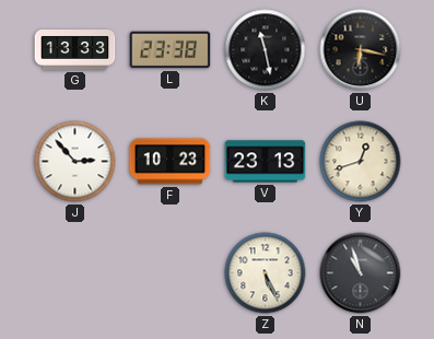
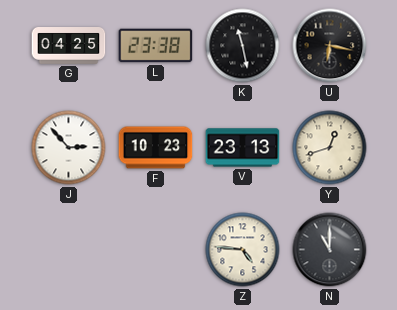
G: 13:33 -> 04:25 (69, 46)
Z: 5:26 -> 4:46 (243, 250)
N: 10:57 -> 11:00 (330, 250)
